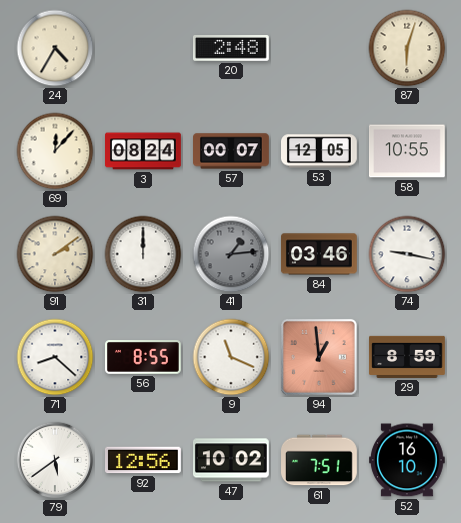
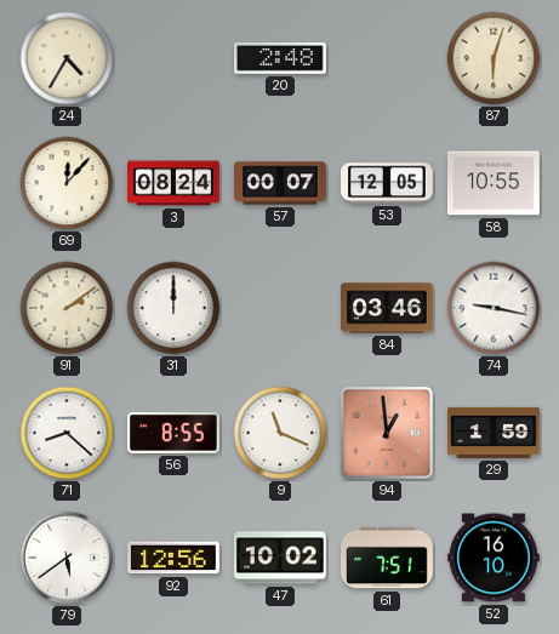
41: 1:14 -> none (231, 254)
29: 8:59 -> 1:59 (495, 433)
